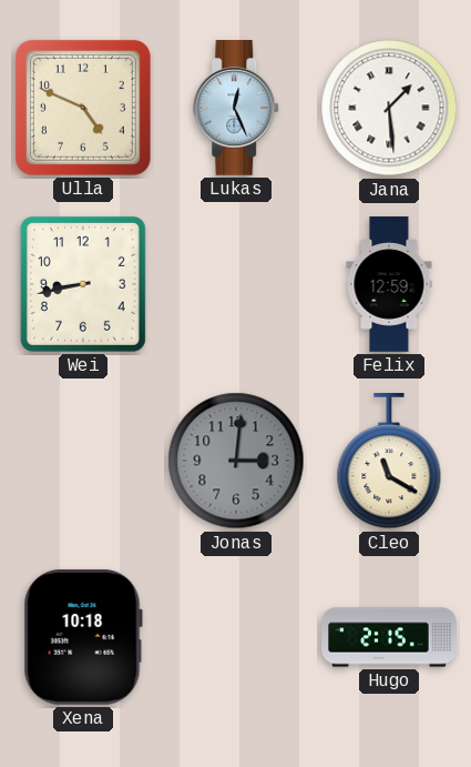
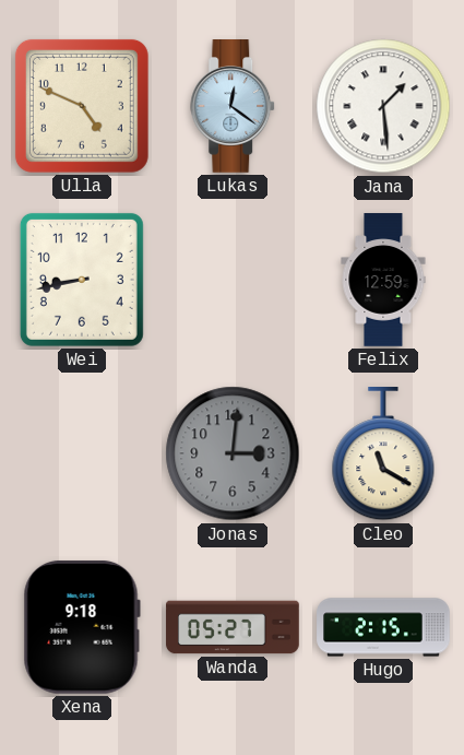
Lukas: 12:26 -> 12:21 (234, 106)
Xena: 10:18 -> 9:18 (82, 627)
Wanda: none -> 05:27 (233, 627)
